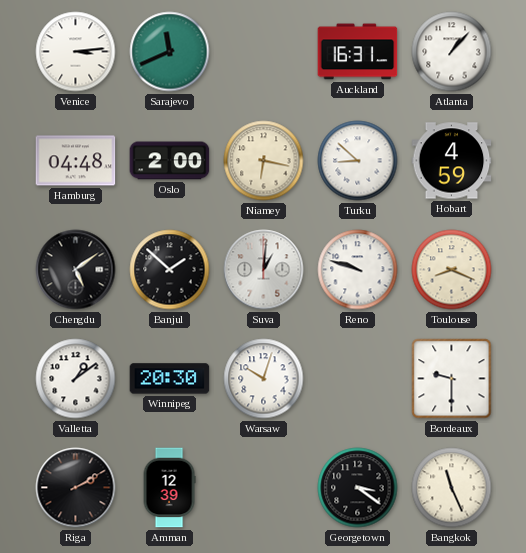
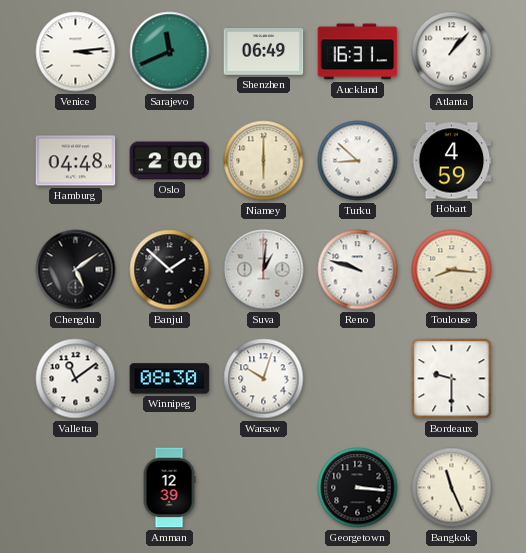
Shenzhen: none -> 06:49 (264, 52)
Niamey: 6:17 -> 6:00 (264, 161)
Toulouse: 8:19 -> 8:16 (452, 270)
Valletta: 1:09 -> 11:09 (76, 379)
Winnipeg: 20:30 -> 08:30 (170, 379)
Riga: 2:10 -> none (76, 488)
Georgetown: 3:21 -> 3:16 (358, 488)
